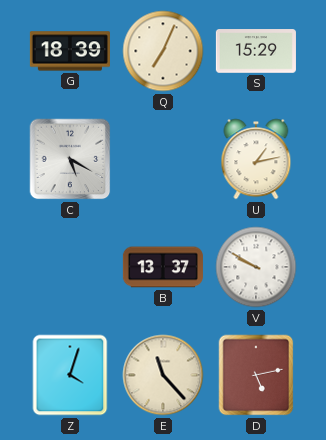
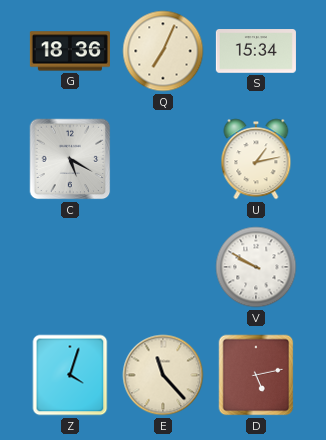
G: 18:39 -> 18:36 (70, 51)
S: 15:29 -> 15:34 (256, 51)
B: 13:37 -> none (163, 267)
